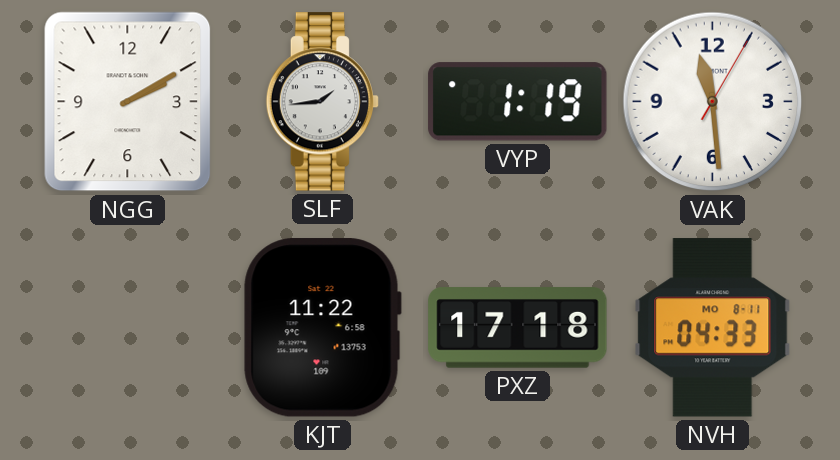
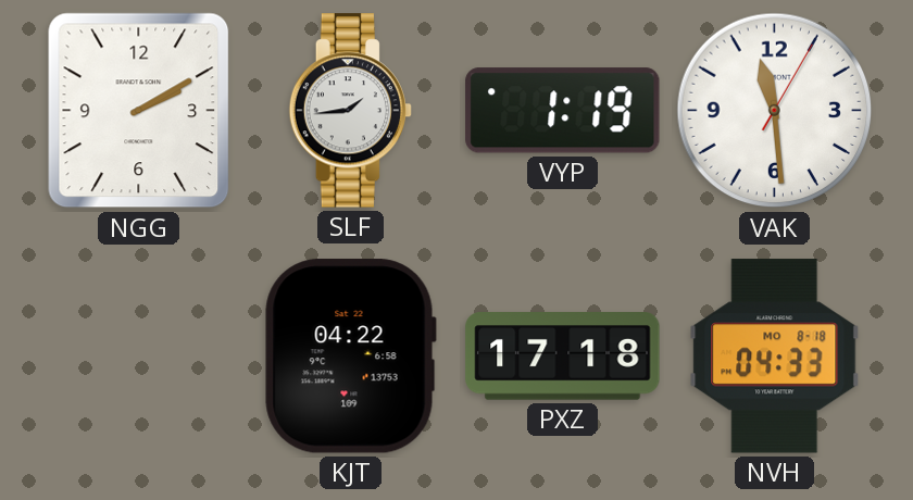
KJT: 11:22 -> 04:22 (350, 357)
NVH date: MO 8-11 -> MO 8-18 (775, 357)
